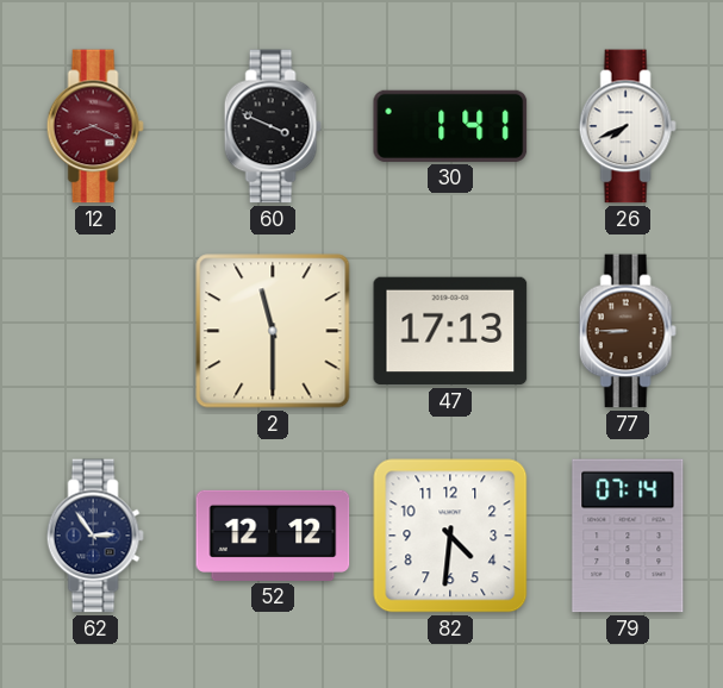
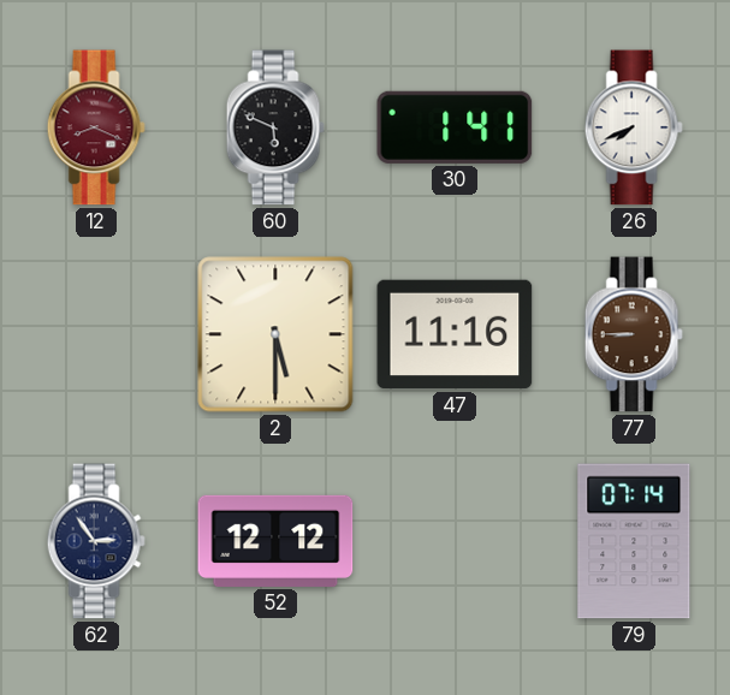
60: 3:49 -> 5:49 (275, 127)
2: 11:30 -> 5:30 (275, 334)
47: 17:13 -> 11:16 (455, 334)
82: 4:31 -> none (450, 536)
